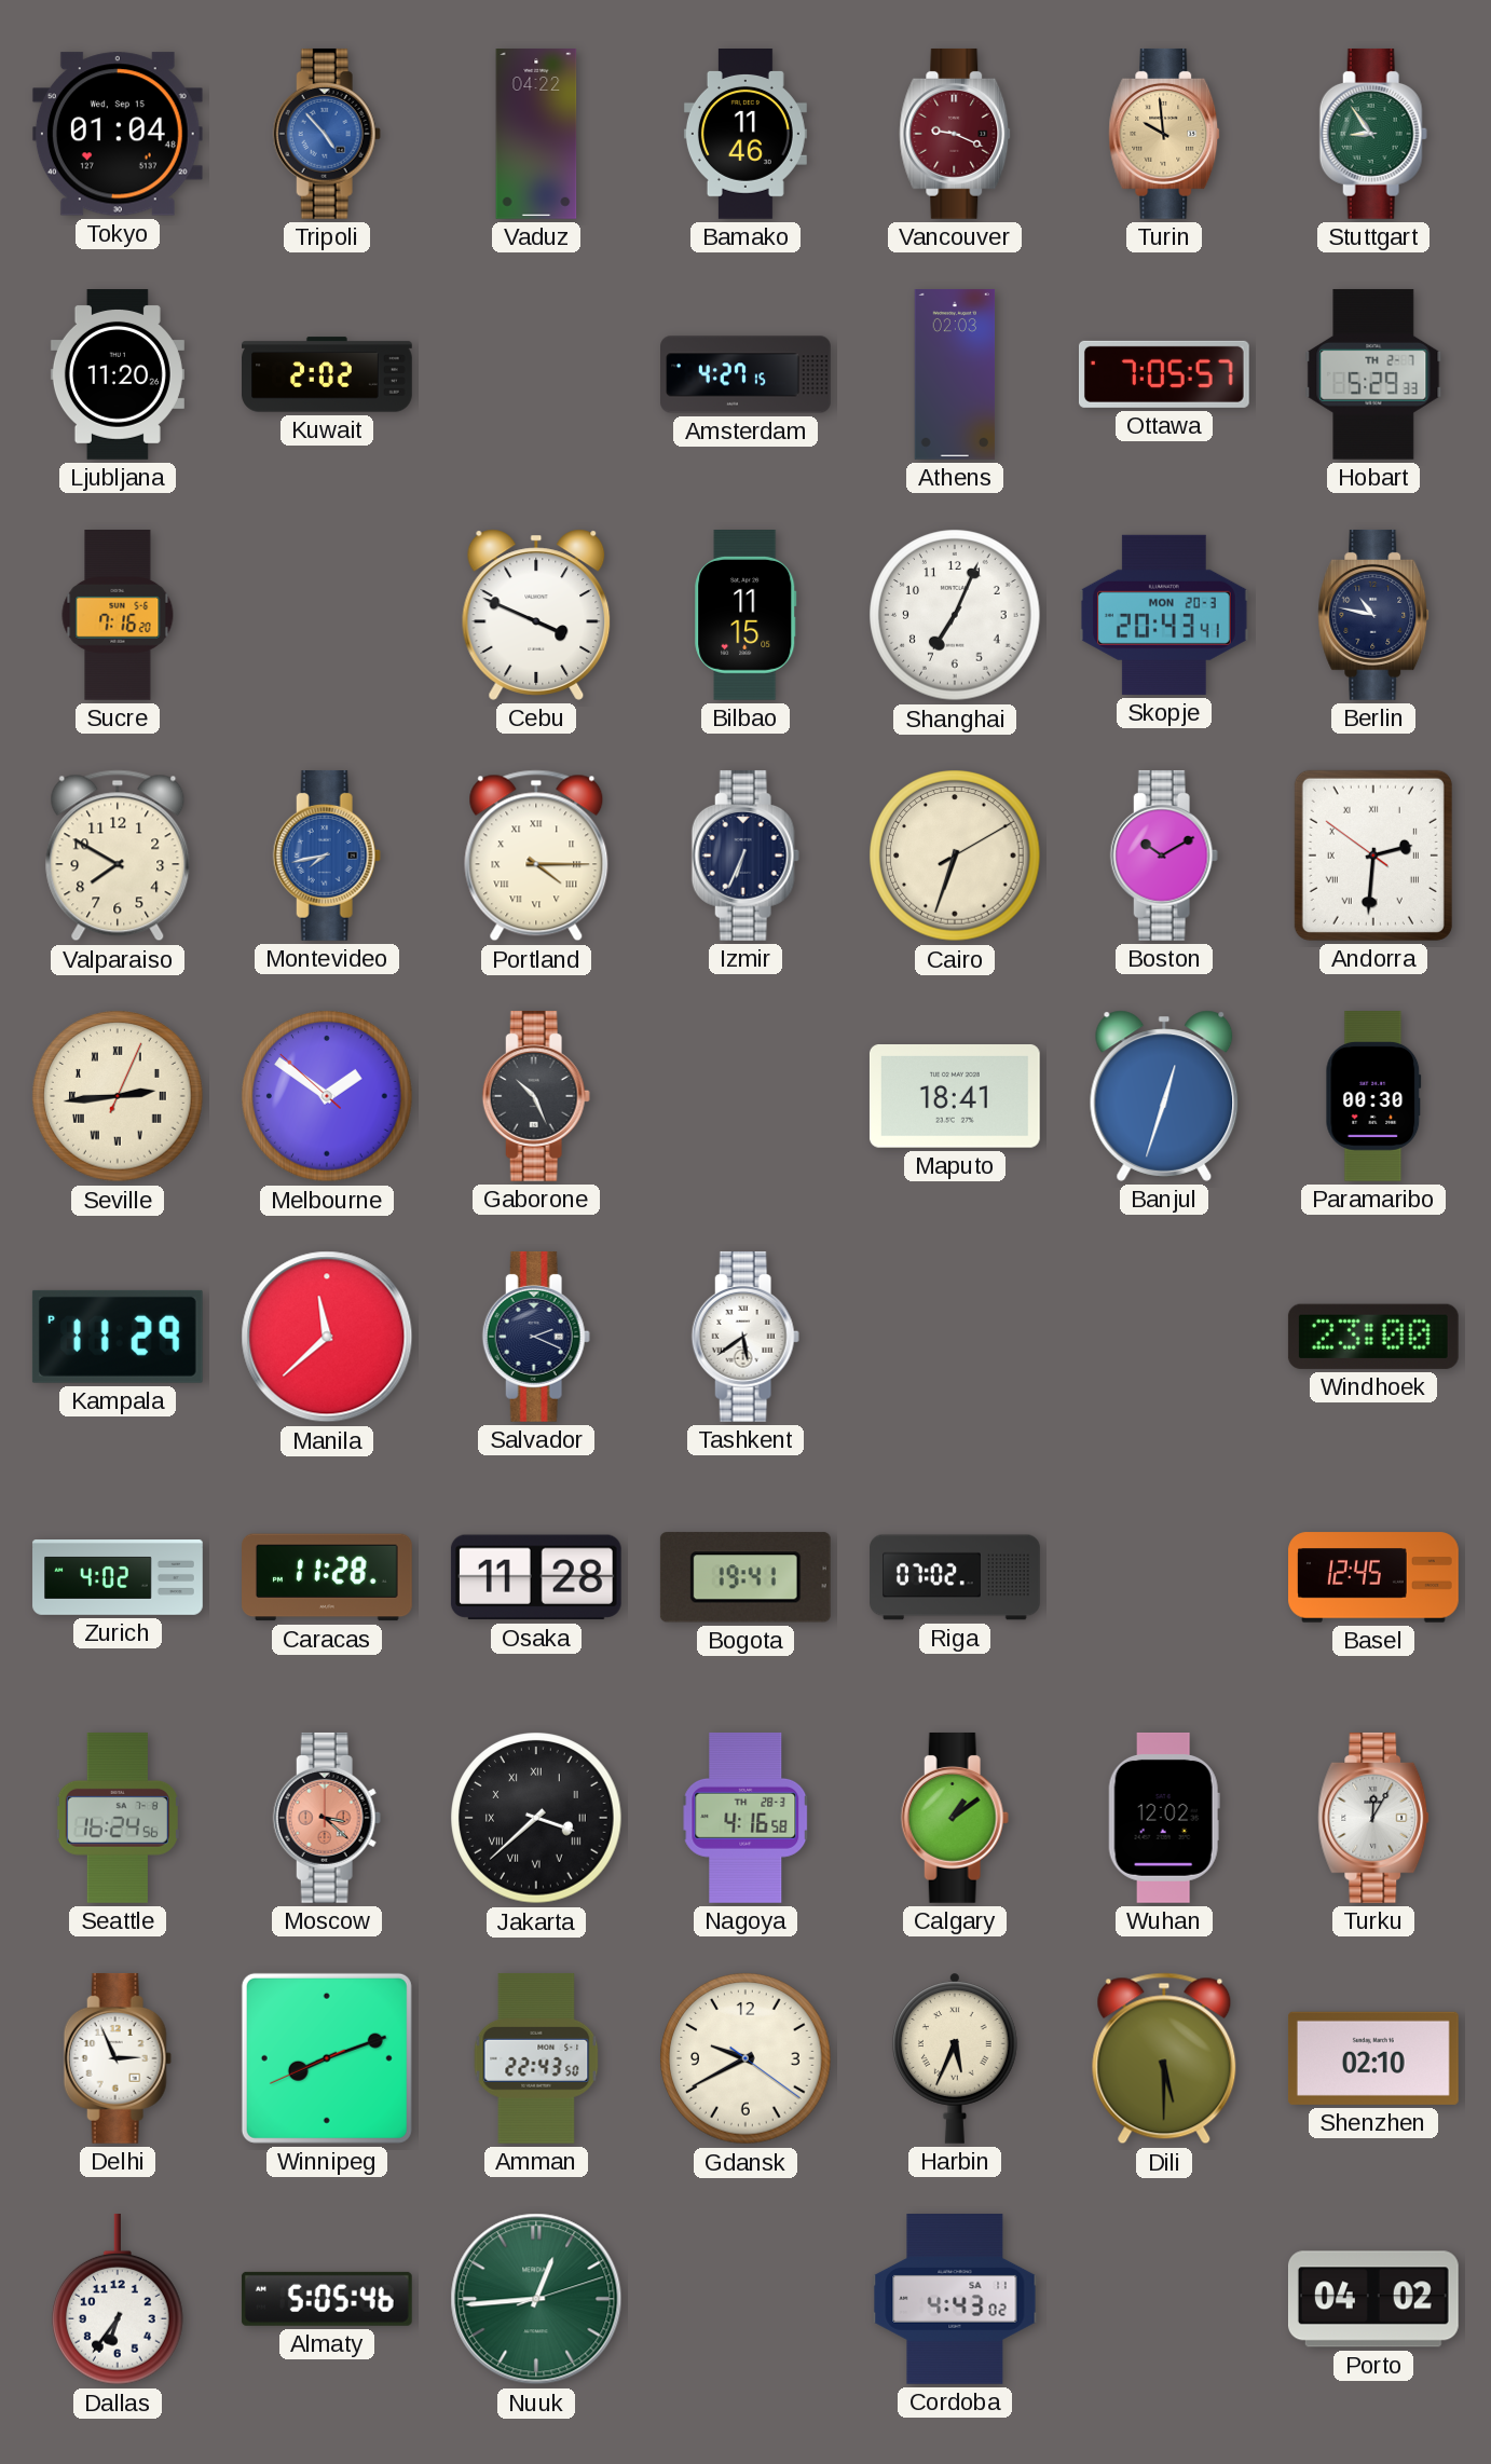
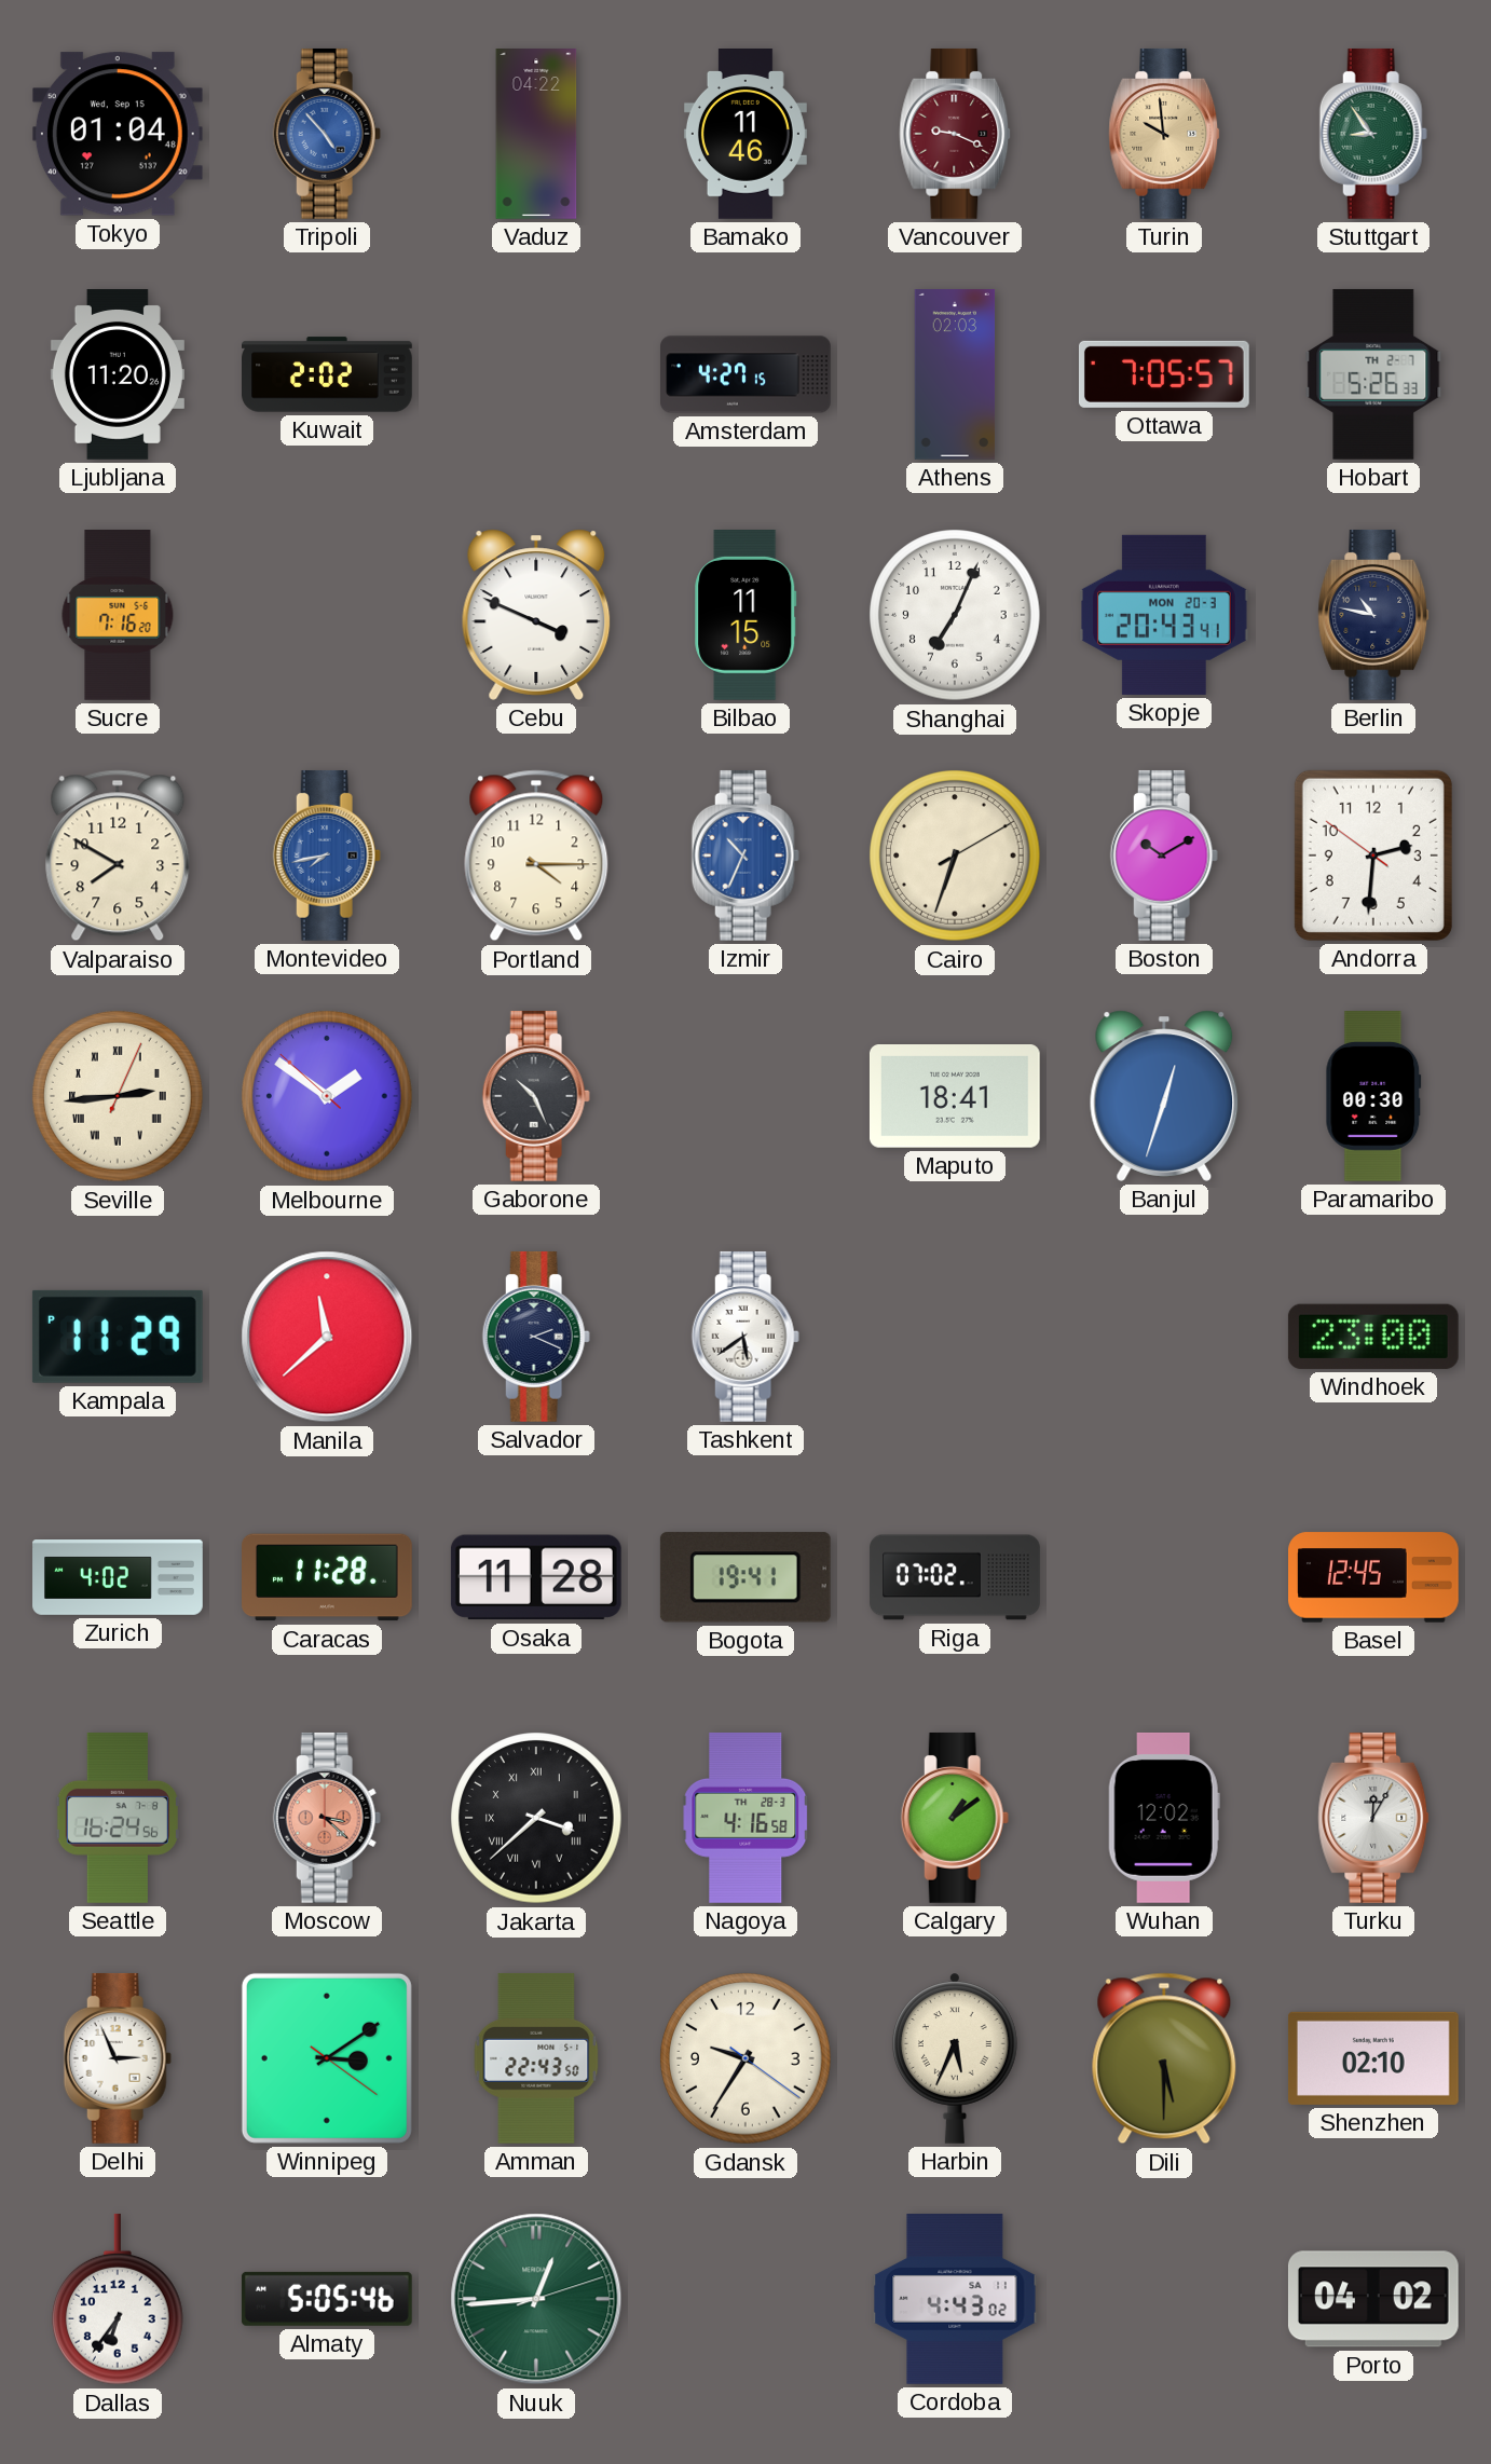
Hobart: 5:29 -> 5:26 (1373, 374)
Portland numerals: Roman -> Arabic (536, 855)
Izmir: 6:34 -> 10:34 (745, 855)
Izmir dial: navy -> blue (745, 855)
Andorra numerals: Roman -> Arabic (1373, 855)
Winnipeg: 8:11 -> 3:09 (327, 2058)
Gdansk: 9:40 -> 9:35 (745, 2058)
